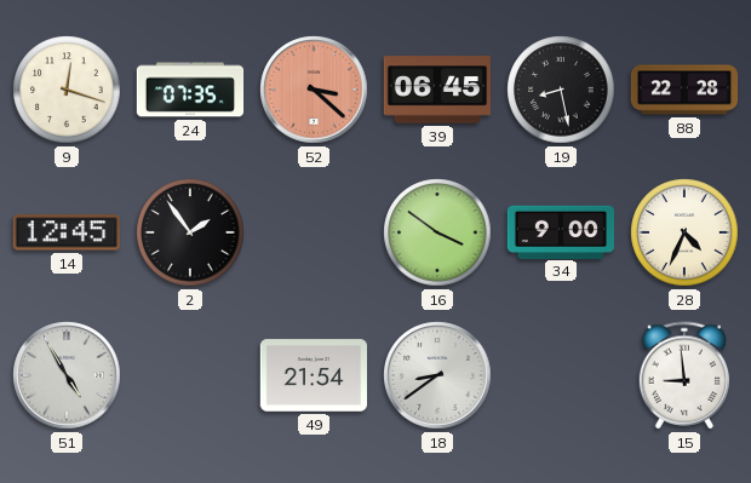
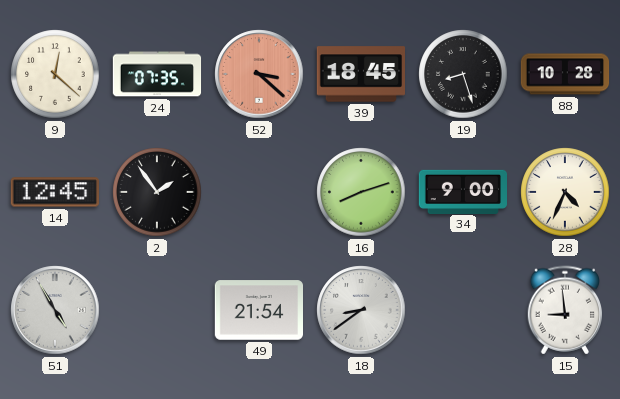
9: 12:18 -> 12:22 (55, 74)
39: 06:45 -> 18:45 (360, 74)
19: 8:28 -> 8:27 (463, 74)
88: 22:28 -> 10:28 (565, 74)
16: 3:51 -> 8:12 (361, 192)
